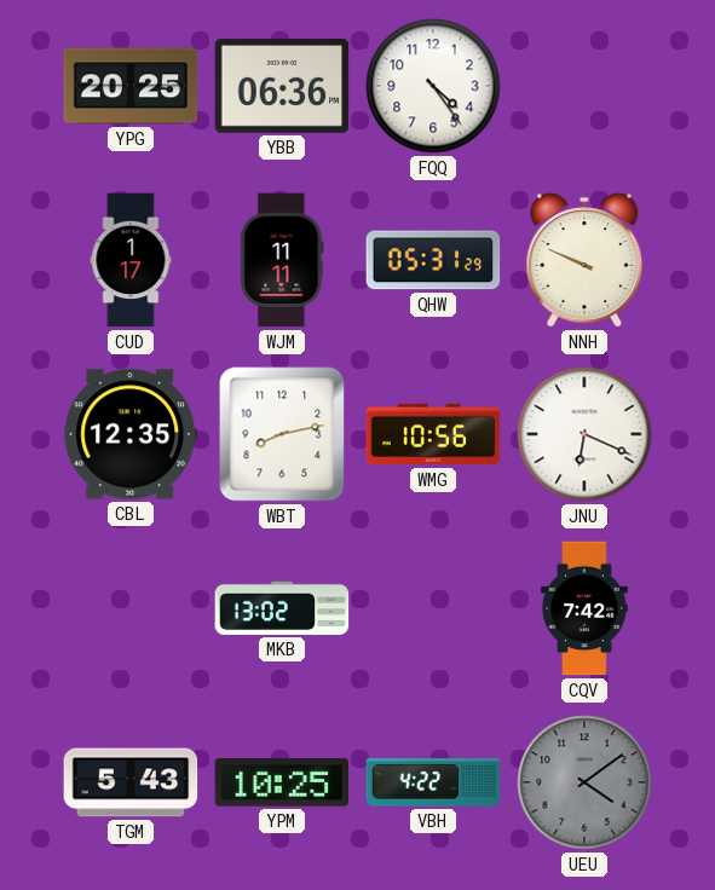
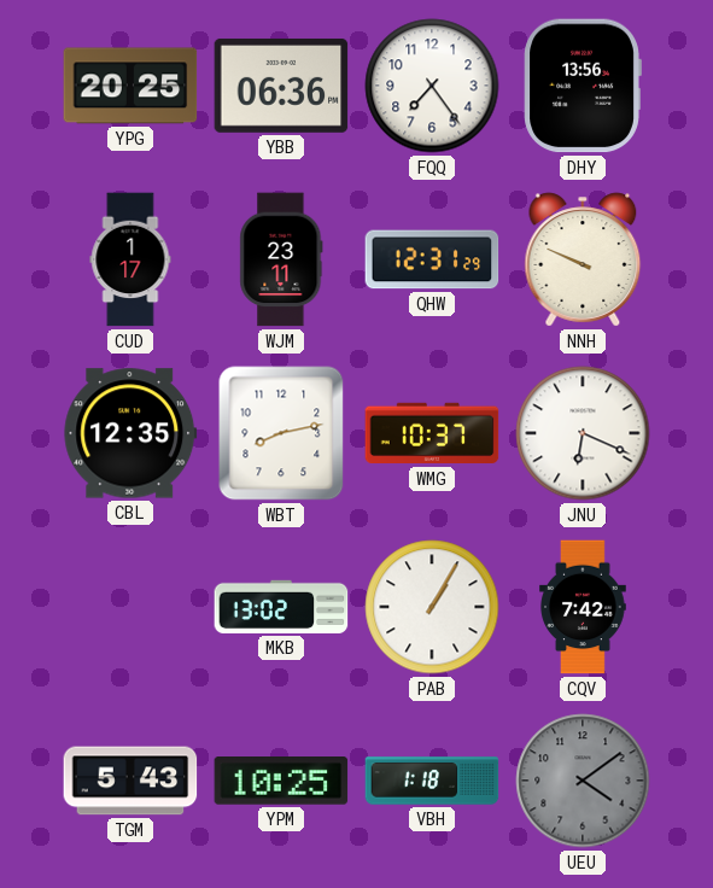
FQQ: 4:24 -> 7:24 (432, 86)
DHY: none -> 13:56 (583, 86)
WJM: 11:11 -> 23:11 (281, 259)
QHW: 05:31 -> 12:31 (432, 259)
WMG: 10:56 -> 10:37 (432, 433)
PAB: none -> 1:05 (432, 607)
VBH: 4:22 -> 1:18 (432, 781)
